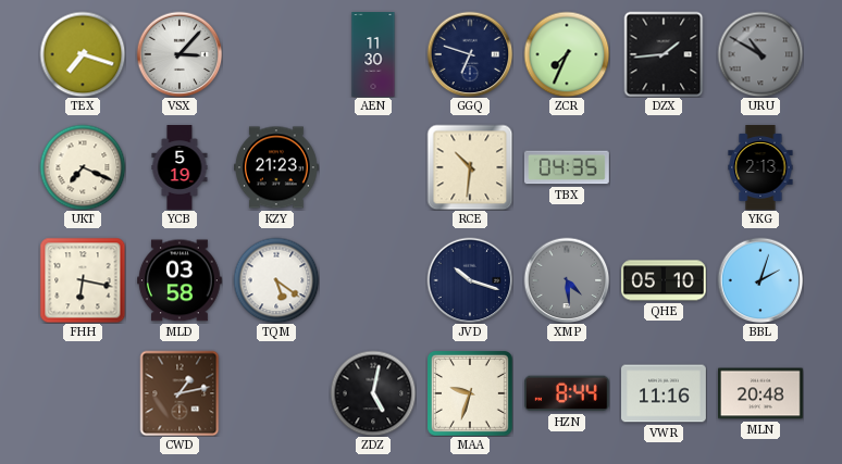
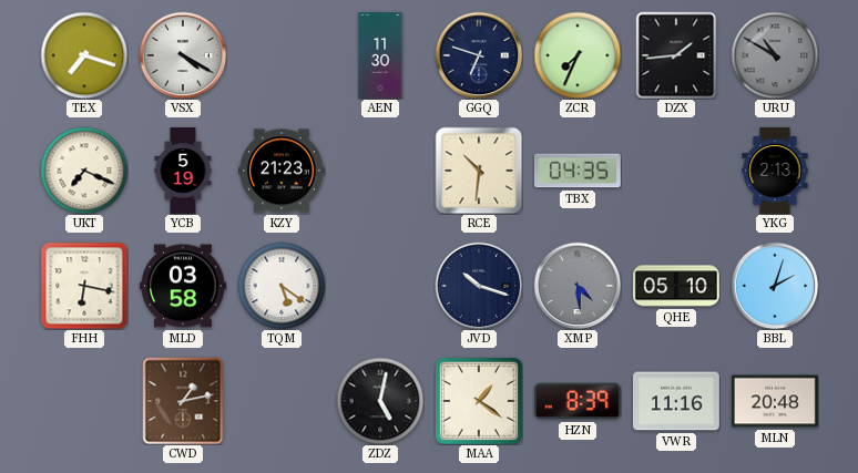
VSX: 3:07 -> 4:20 (183, 55)
MAA: 9:33 -> 1:21 (480, 402)
HZN: 8:44 -> 8:39 (578, 401)
